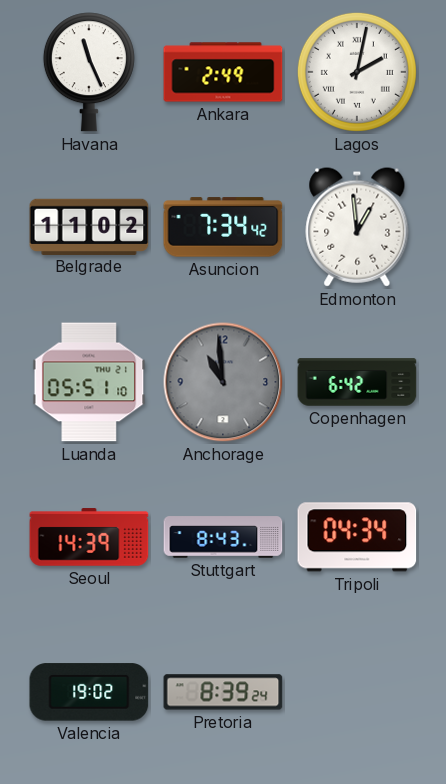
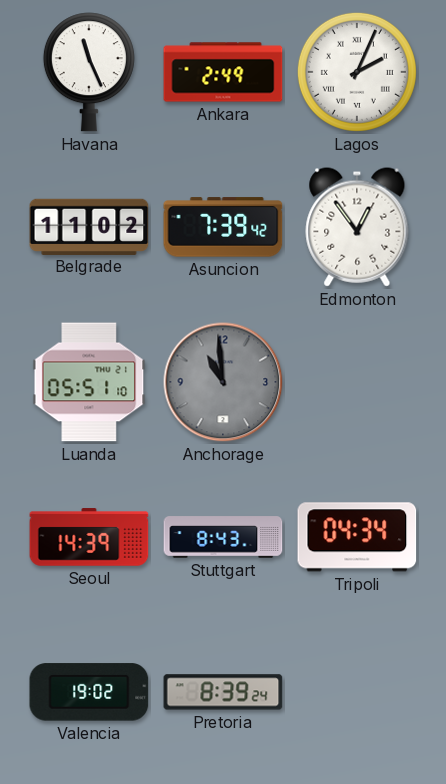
Lagos: 2:02 -> 2:04 (357, 72)
Asuncion: 7:34 -> 7:39 (223, 227)
Edmonton: 12:59 -> 12:54 (357, 227)
Copenhagen: 6:42 -> none (357, 382)
